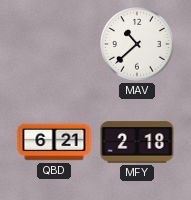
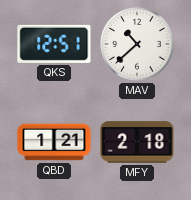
QKS: none -> 12:51 (54, 44)
QBD: 6:21 -> 1:21 (54, 142)
